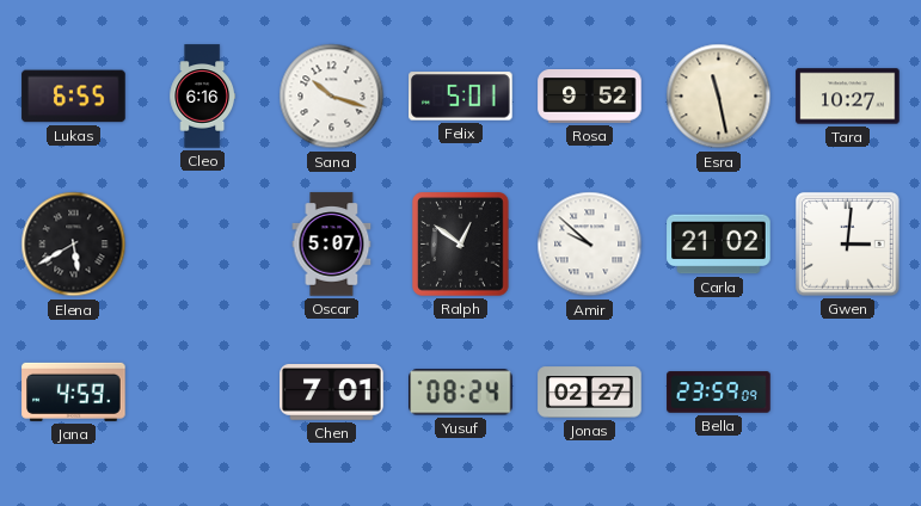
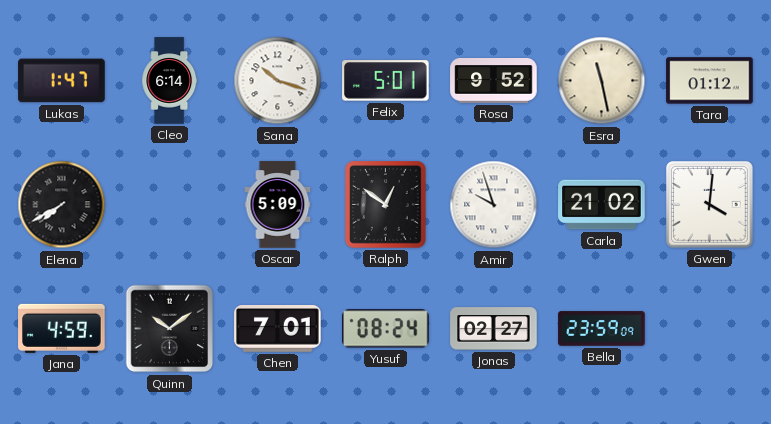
Lukas: 6:55 -> 1:47 (62, 81)
Cleo: 6:16 -> 6:14 (170, 81)
Tara: 10:27 -> 01:12 (710, 81)
Elena: 5:40 -> 7:40 (62, 205)
Oscar: 5:07 -> 5:09 (278, 205)
Amir: 9:52 -> 9:57 (494, 205)
Gwen: 3:01 -> 4:01 (710, 205)
Quinn: none -> 10:09 (170, 329)
